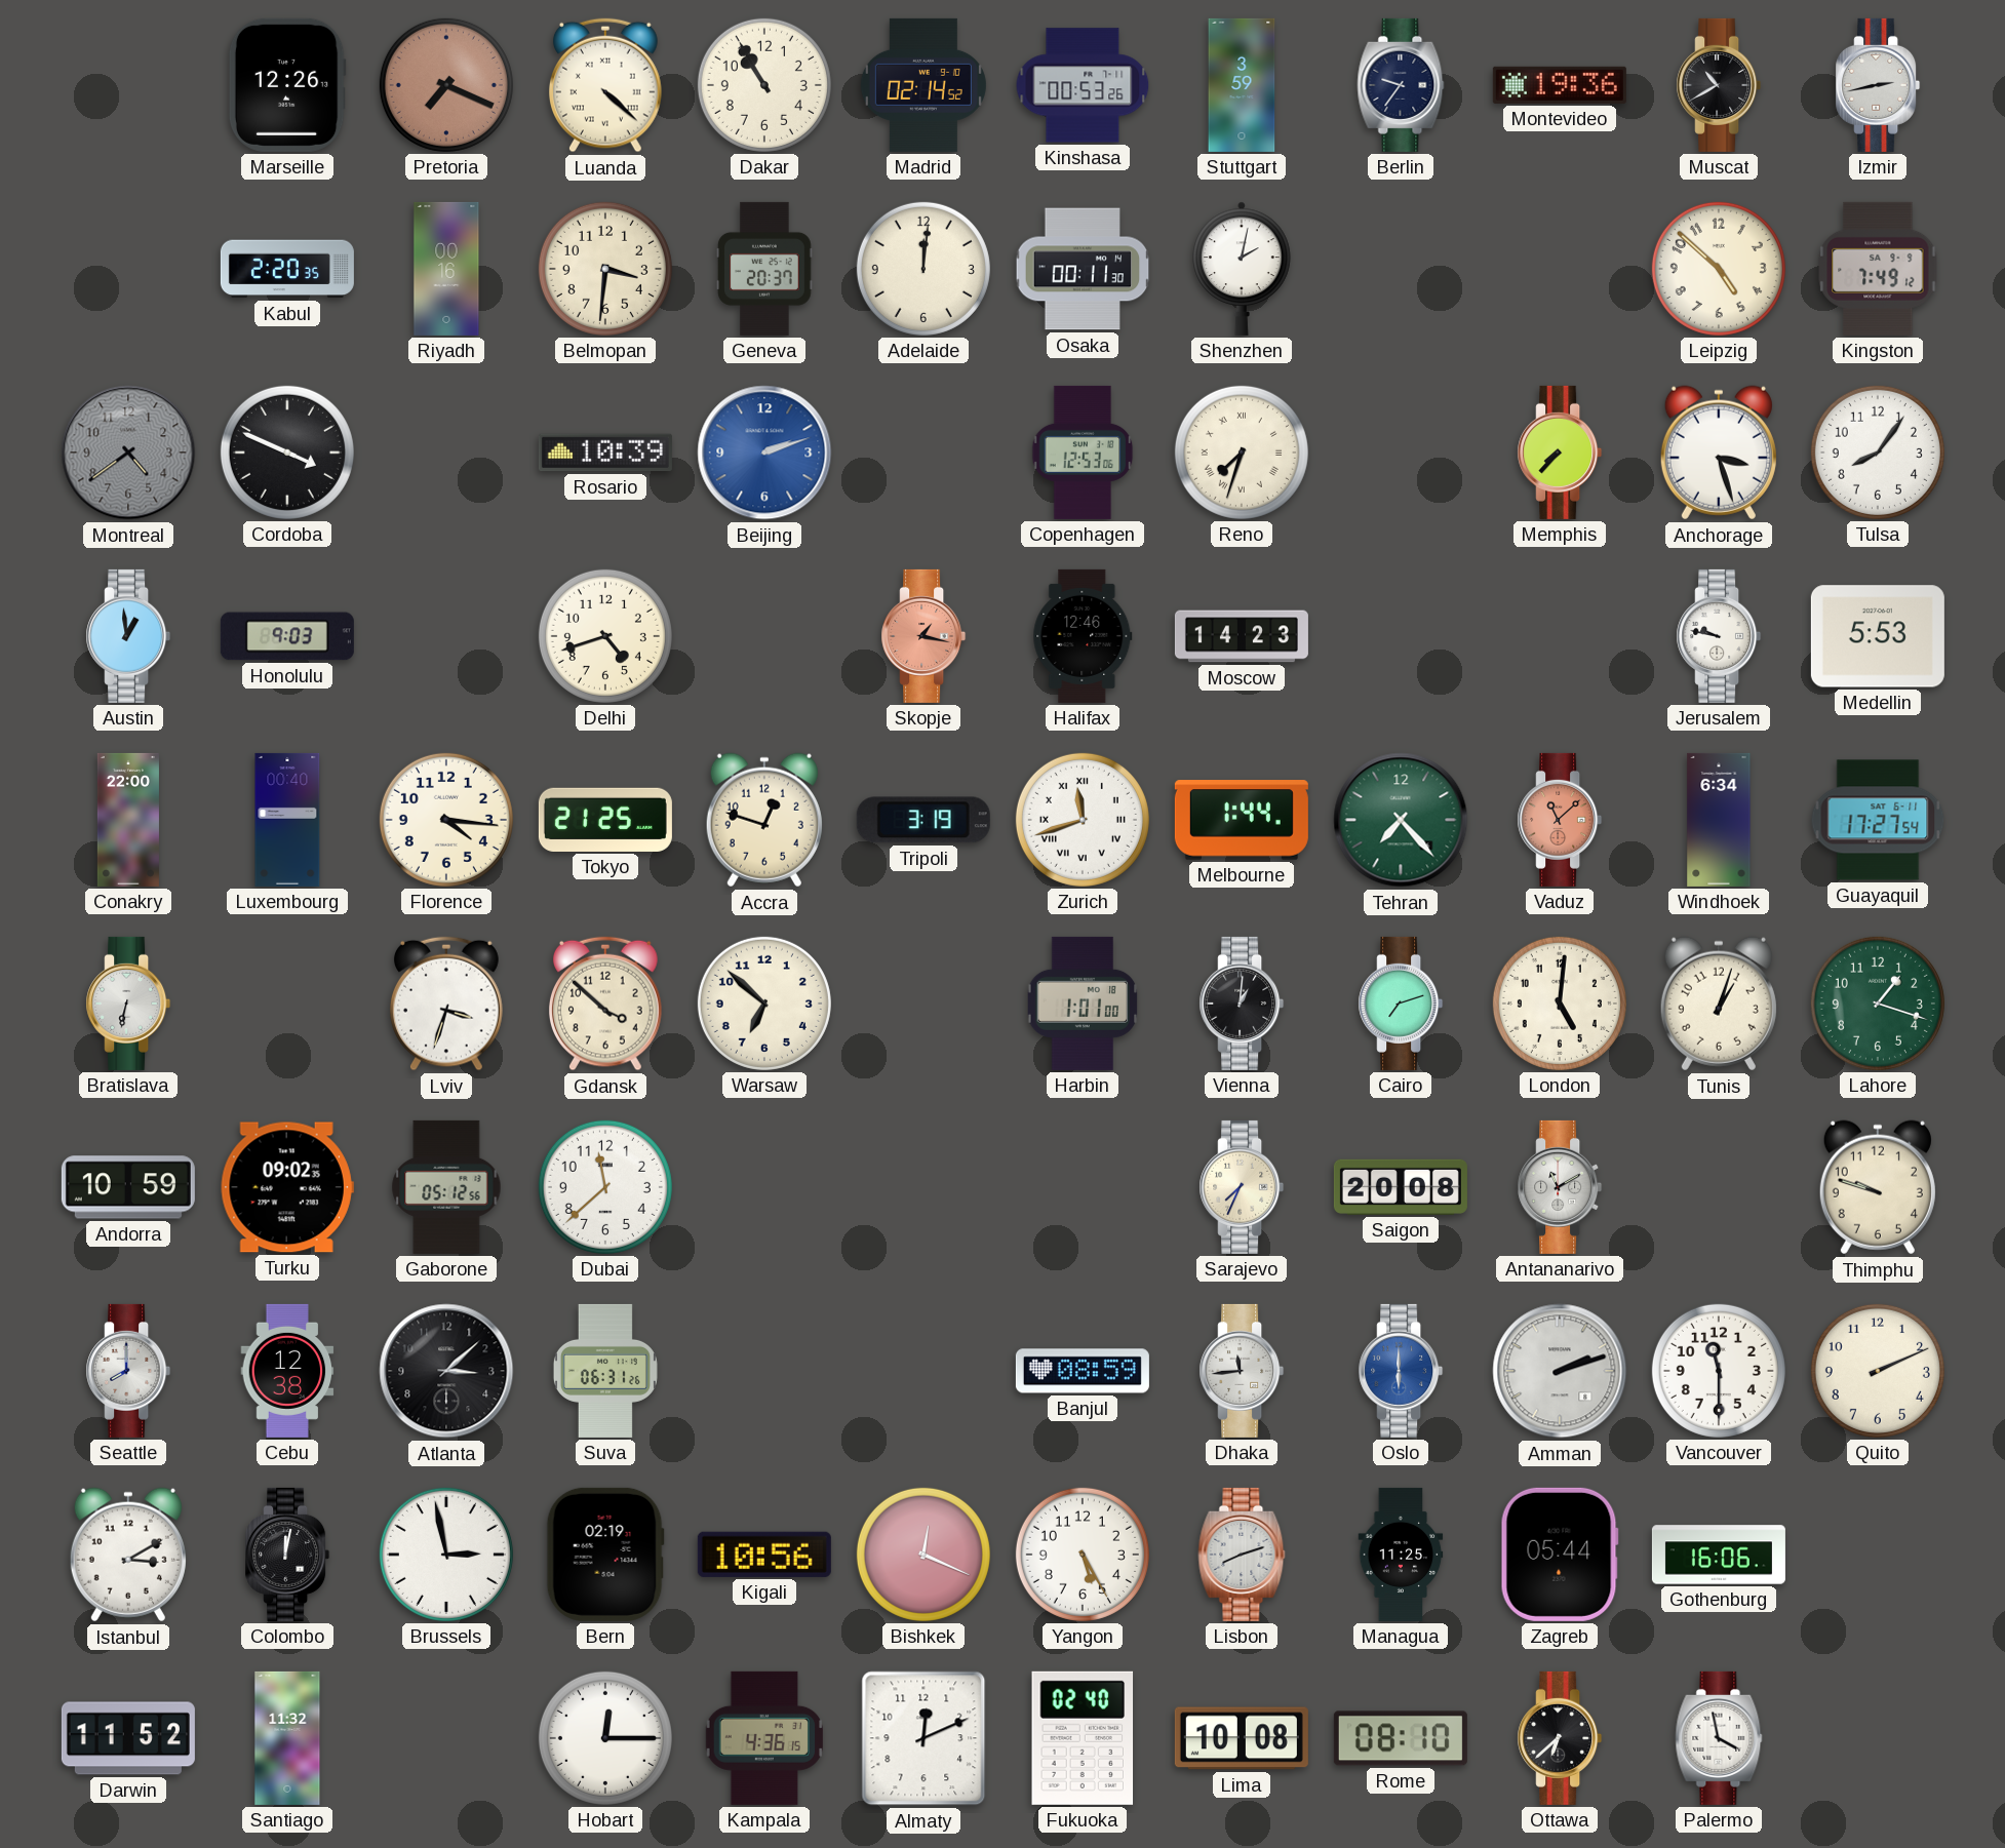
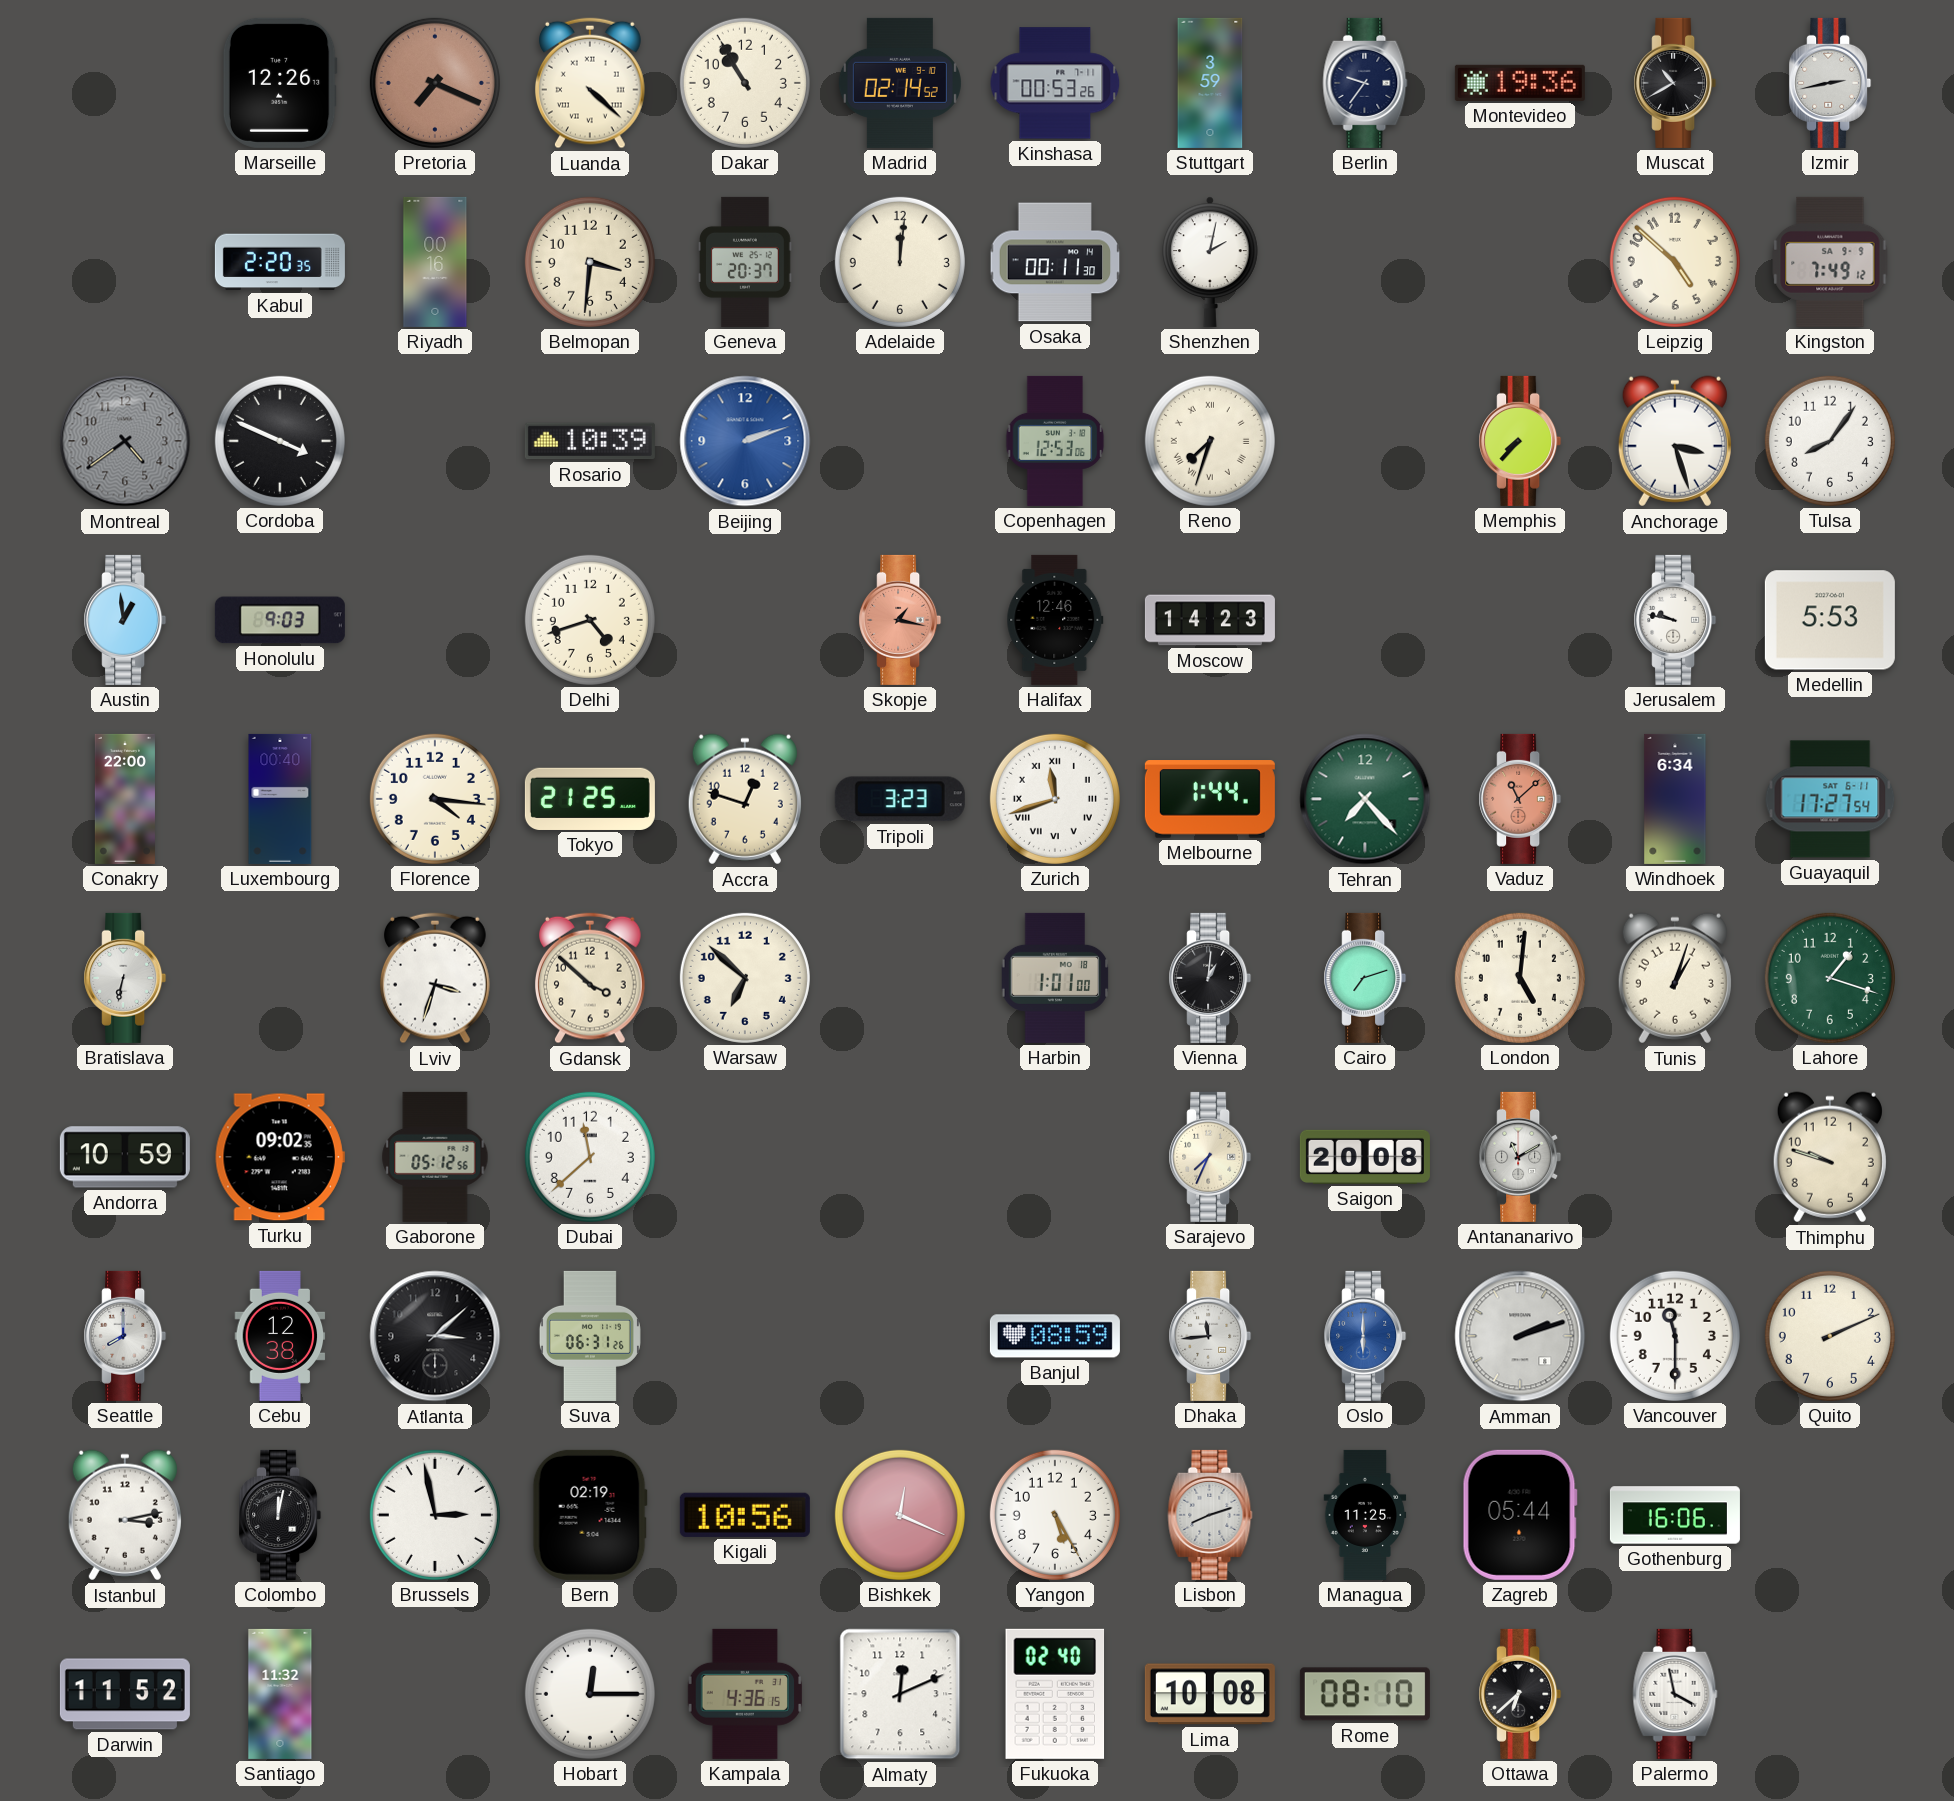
Tripoli: 3:19 -> 3:23 (900, 799)
Istanbul: 3:10 -> 3:13 (125, 1515)
